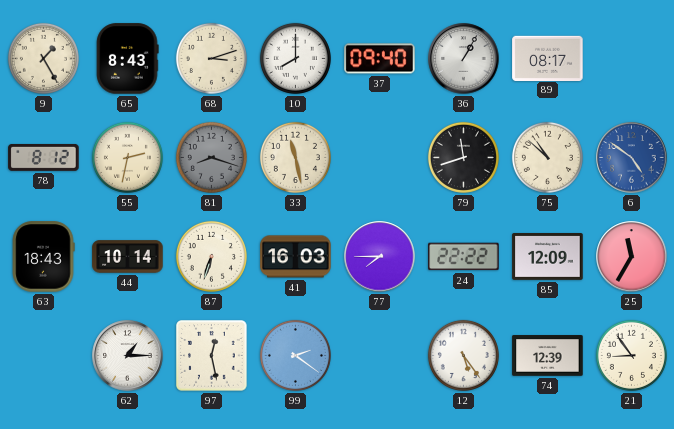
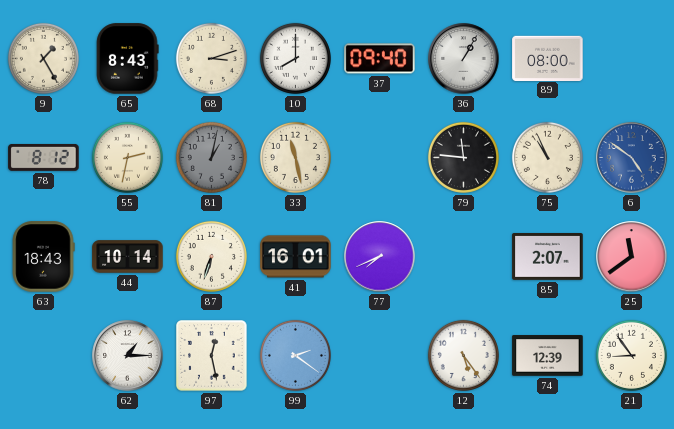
89: 08:17 -> 08:00 (548, 58)
81: 8:18 -> 1:02 (211, 157)
79: 11:42 -> 11:46 (463, 157)
75: 10:52 -> 10:56 (547, 157)
41: 16:03 -> 16:01 (296, 257)
77: 7:45 -> 7:41 (380, 257)
24: 22:22 -> none (464, 257)
85: 12:09 -> 2:07 (548, 257)
25: 11:35 -> 11:39 (632, 257)
